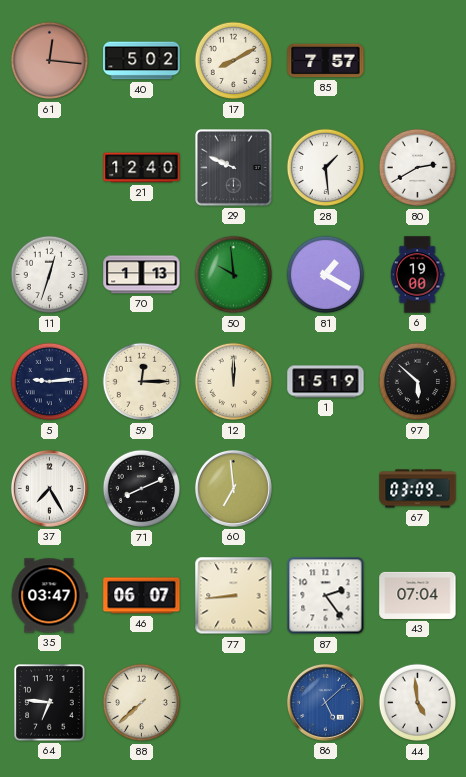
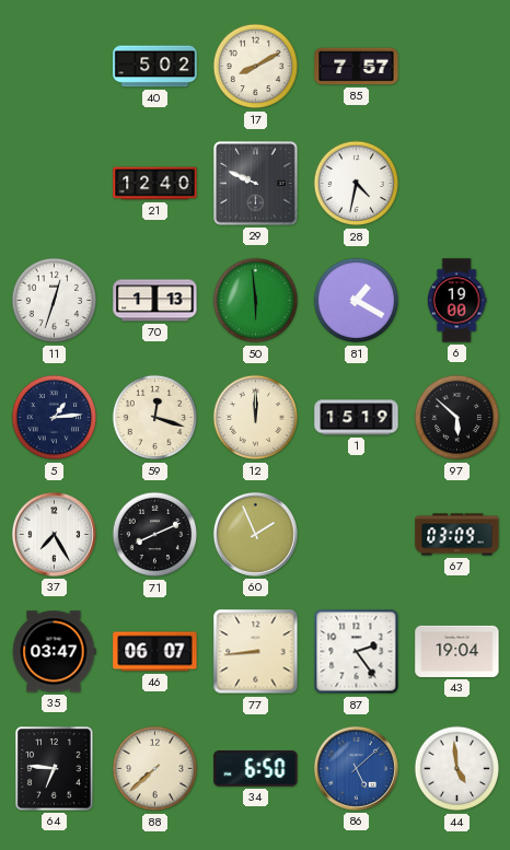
61: 12:16 -> none (50, 61)
28: 1:29 -> 4:32 (357, 184)
80: 2:40 -> none (418, 168)
50: 9:59 -> 5:59 (256, 301)
5: 9:14 -> 1:14 (55, 418)
59: 12:15 -> 12:18 (155, 418)
60: 6:59 -> 1:56 (255, 534)
43: 07:04 -> 19:04 (457, 651)
34: none -> 6:50 (256, 769)
